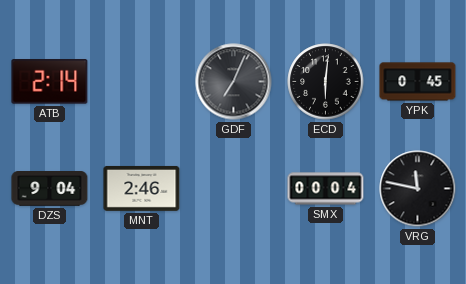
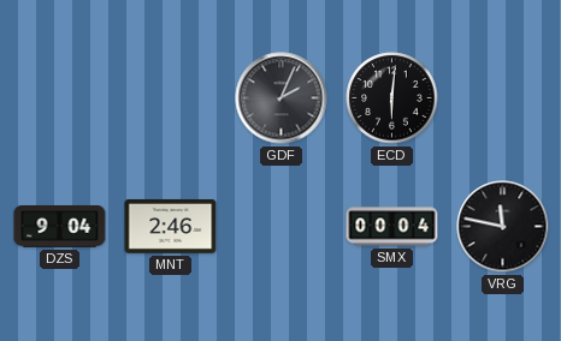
ATB: 2:14 -> none (50, 82)
GDF: 7:04 -> 2:04 (282, 98)
YPK: 0:45 -> none (418, 82)
